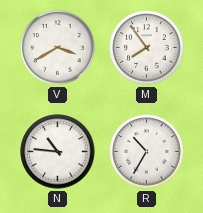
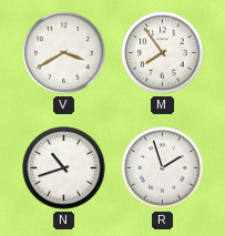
N: 10:46 -> 10:42 (64, 168)
R: 10:35 -> 1:57 (163, 168)
